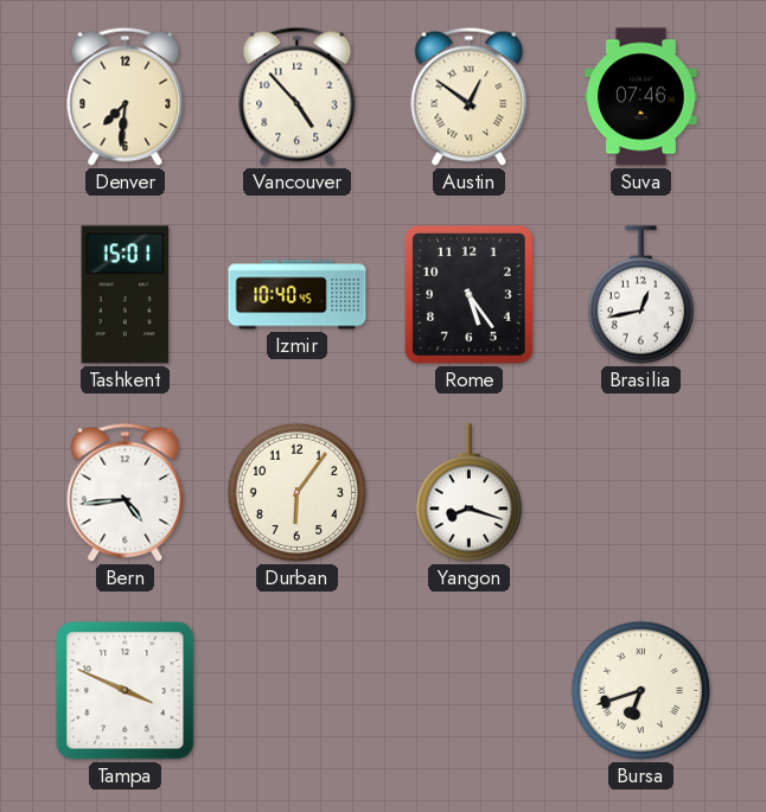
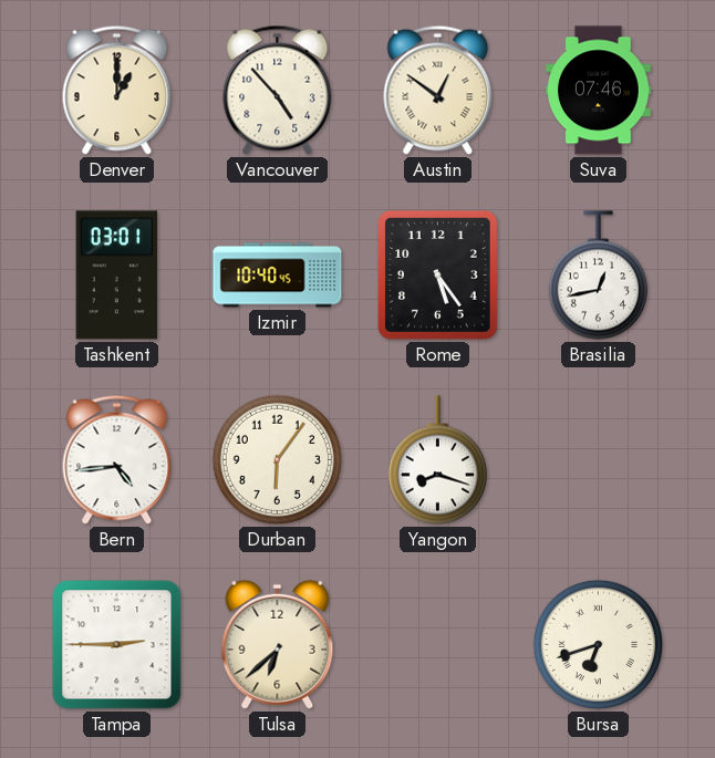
Denver: 7:31 -> 1:00 (117, 90)
Tashkent: 15:01 -> 03:01 (117, 276)
Tampa: 3:49 -> 2:45 (117, 645)
Tulsa: none -> 6:38 (278, 644)
